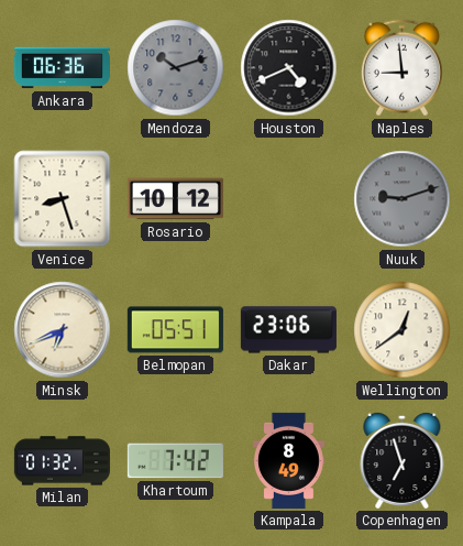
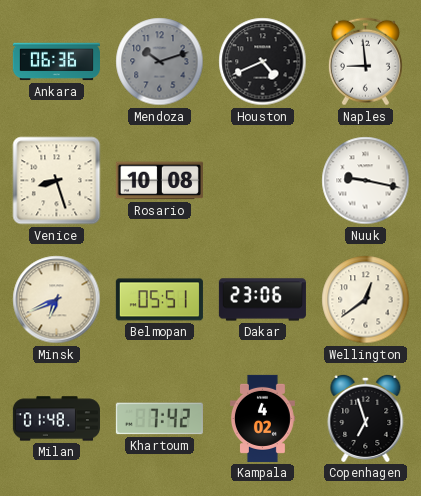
Rosario: 10:12 -> 10:08 (159, 181)
Nuuk: 9:12 -> 9:17 (366, 181)
Nuuk dial: grey -> white (366, 181)
Milan: 01:32 -> 01:48 (56, 419)
Kampala: 8:49 -> 4:02 (262, 418)
